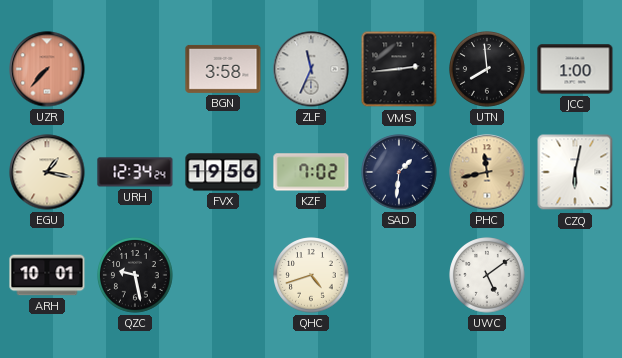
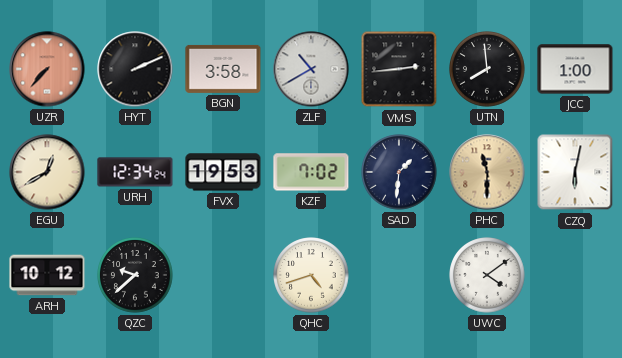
HYT: none -> 2:11 (135, 69)
ZLF: 11:34 -> 10:40 (311, 69)
EGU: 1:17 -> 12:40 (47, 172)
FVX: 19:56 -> 19:53 (223, 172)
PHC: 11:43 -> 11:30 (487, 172)
ARH: 10:01 -> 10:12 (47, 275)
QZC: 9:28 -> 9:38 (135, 275)
UWC: 5:09 -> 4:09 (487, 275)
